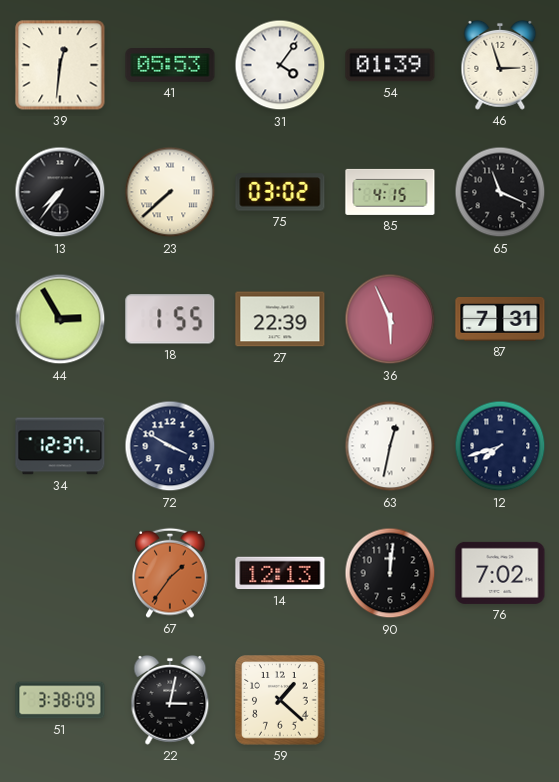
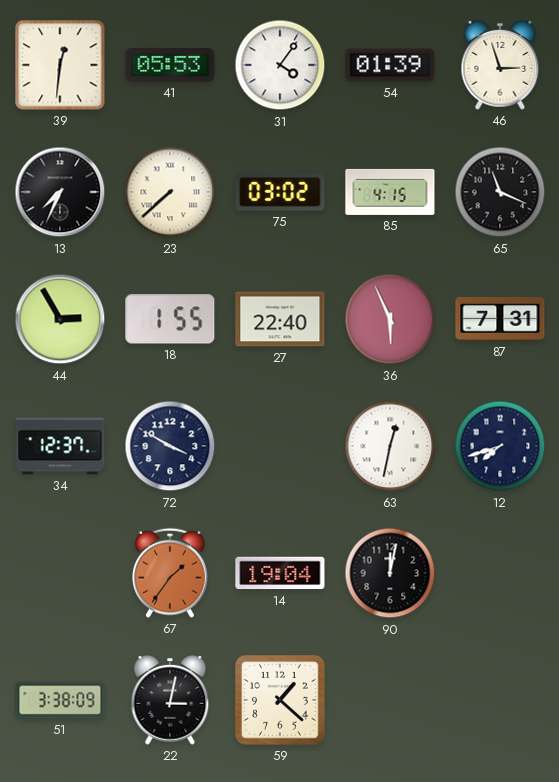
13: 7:36 -> 7:34 (60, 192)
27: 22:39 -> 22:40 (280, 319)
14: 12:13 -> 19:04 (280, 573)
90: 12:01 -> 12:02 (390, 573)
76: 7:02 -> none (500, 573)
